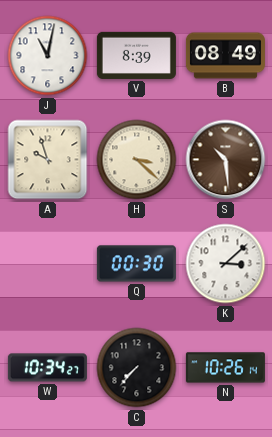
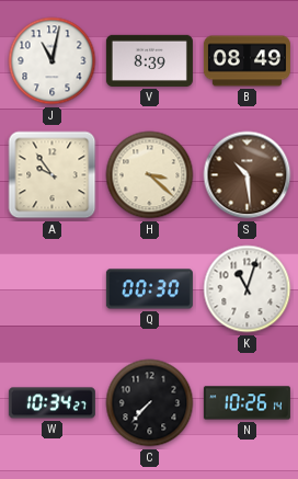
A: 9:57 -> 9:54 (53, 175)
K: 3:08 -> 11:03 (248, 289)
